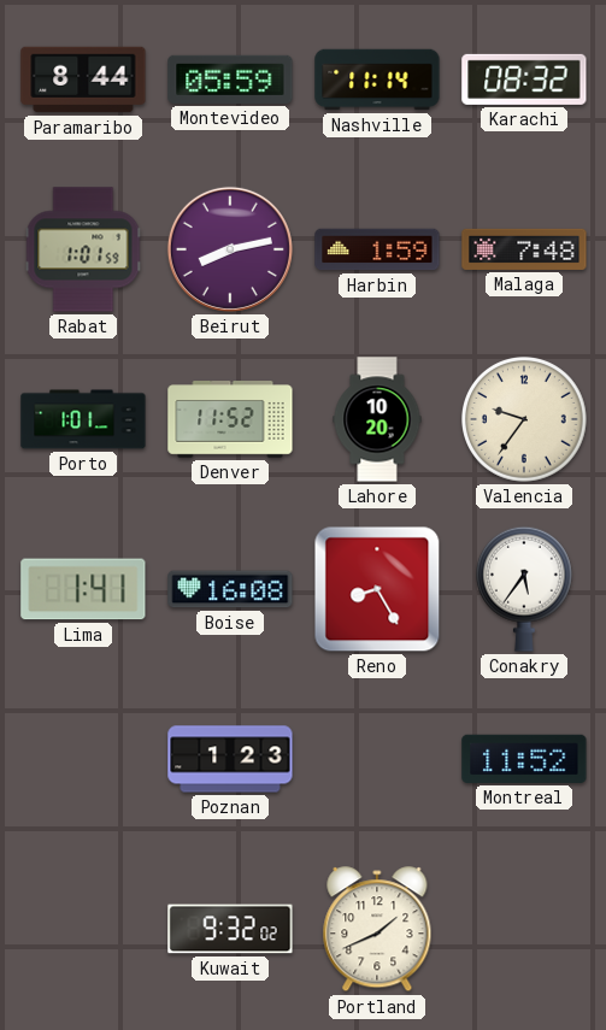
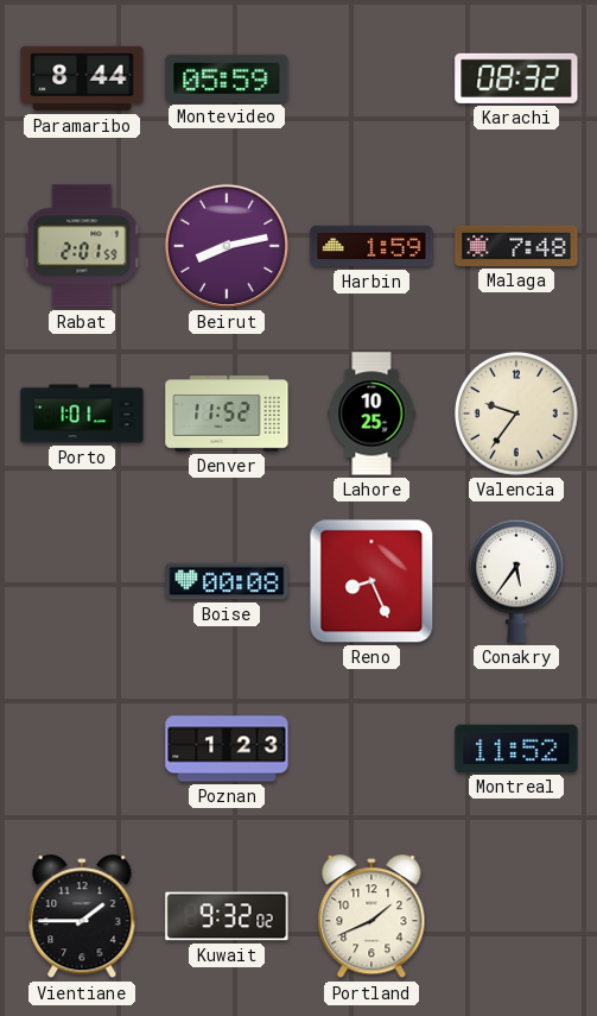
Nashville: 11:14 -> none (377, 80)
Rabat: 1:01 -> 2:01 (82, 246)
Lahore: 10:20 -> 10:25 (371, 414)
Lima: 1:41 -> none (83, 589)
Boise: 16:08 -> 00:08 (227, 581)
Reno: 8:25 -> 8:26 (371, 581)
Vientiane: none -> 1:45 (82, 917)
